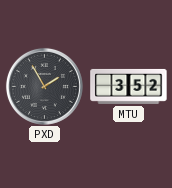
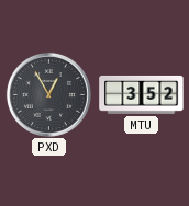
PXD: 1:55 -> 12:55 (48, 94)
